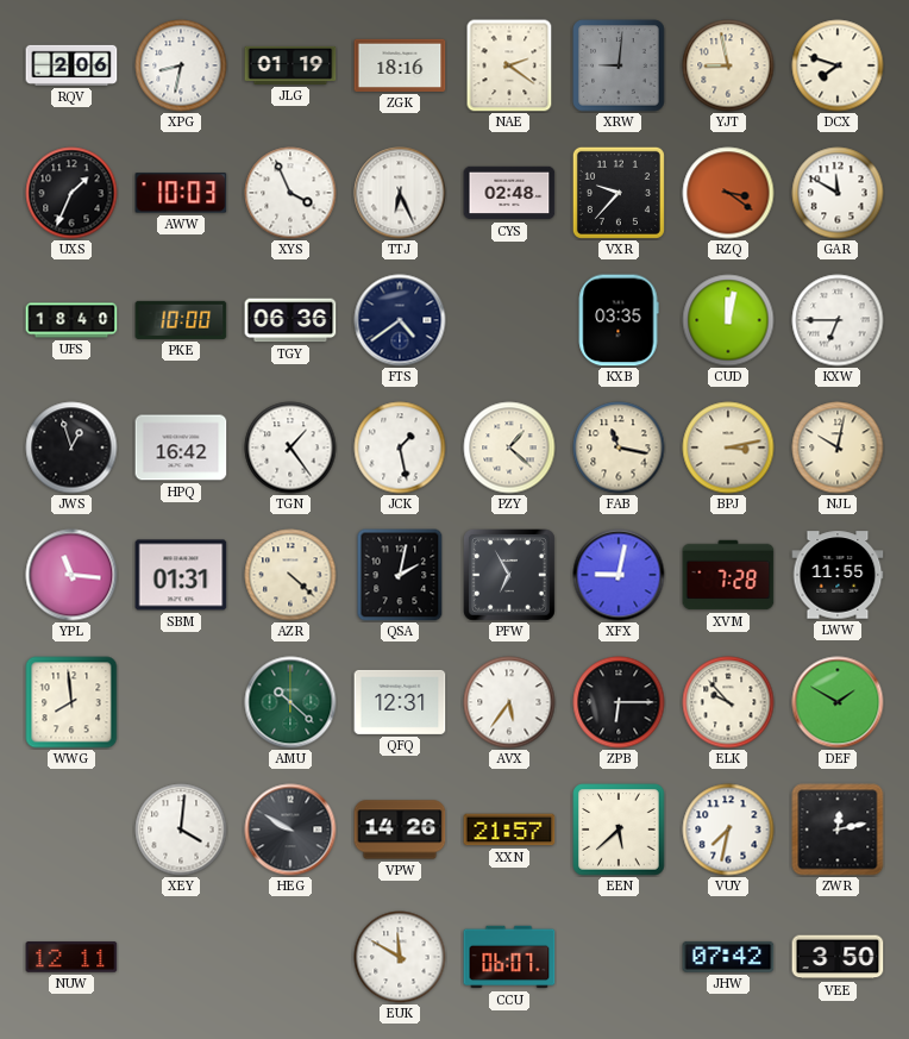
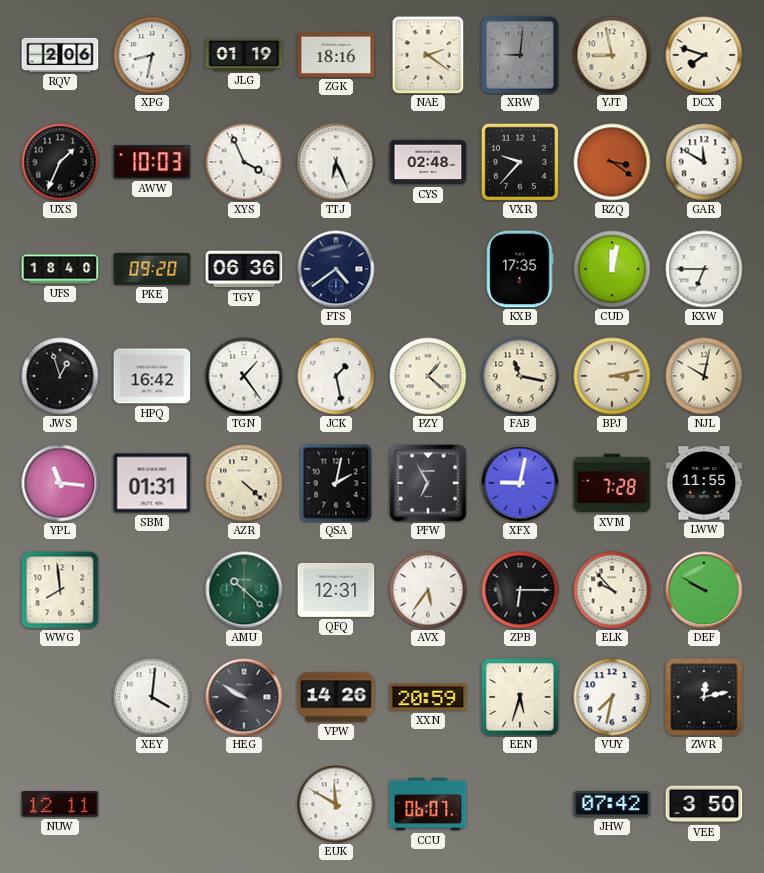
PKE: 10:00 -> 09:20 (152, 269)
KXB: 03:35 -> 17:35 (520, 269)
DEF: 1:50 -> 9:50 (704, 590)
XXN: 21:57 -> 20:59 (428, 697)
EEN: 5:38 -> 5:33 (520, 697)
